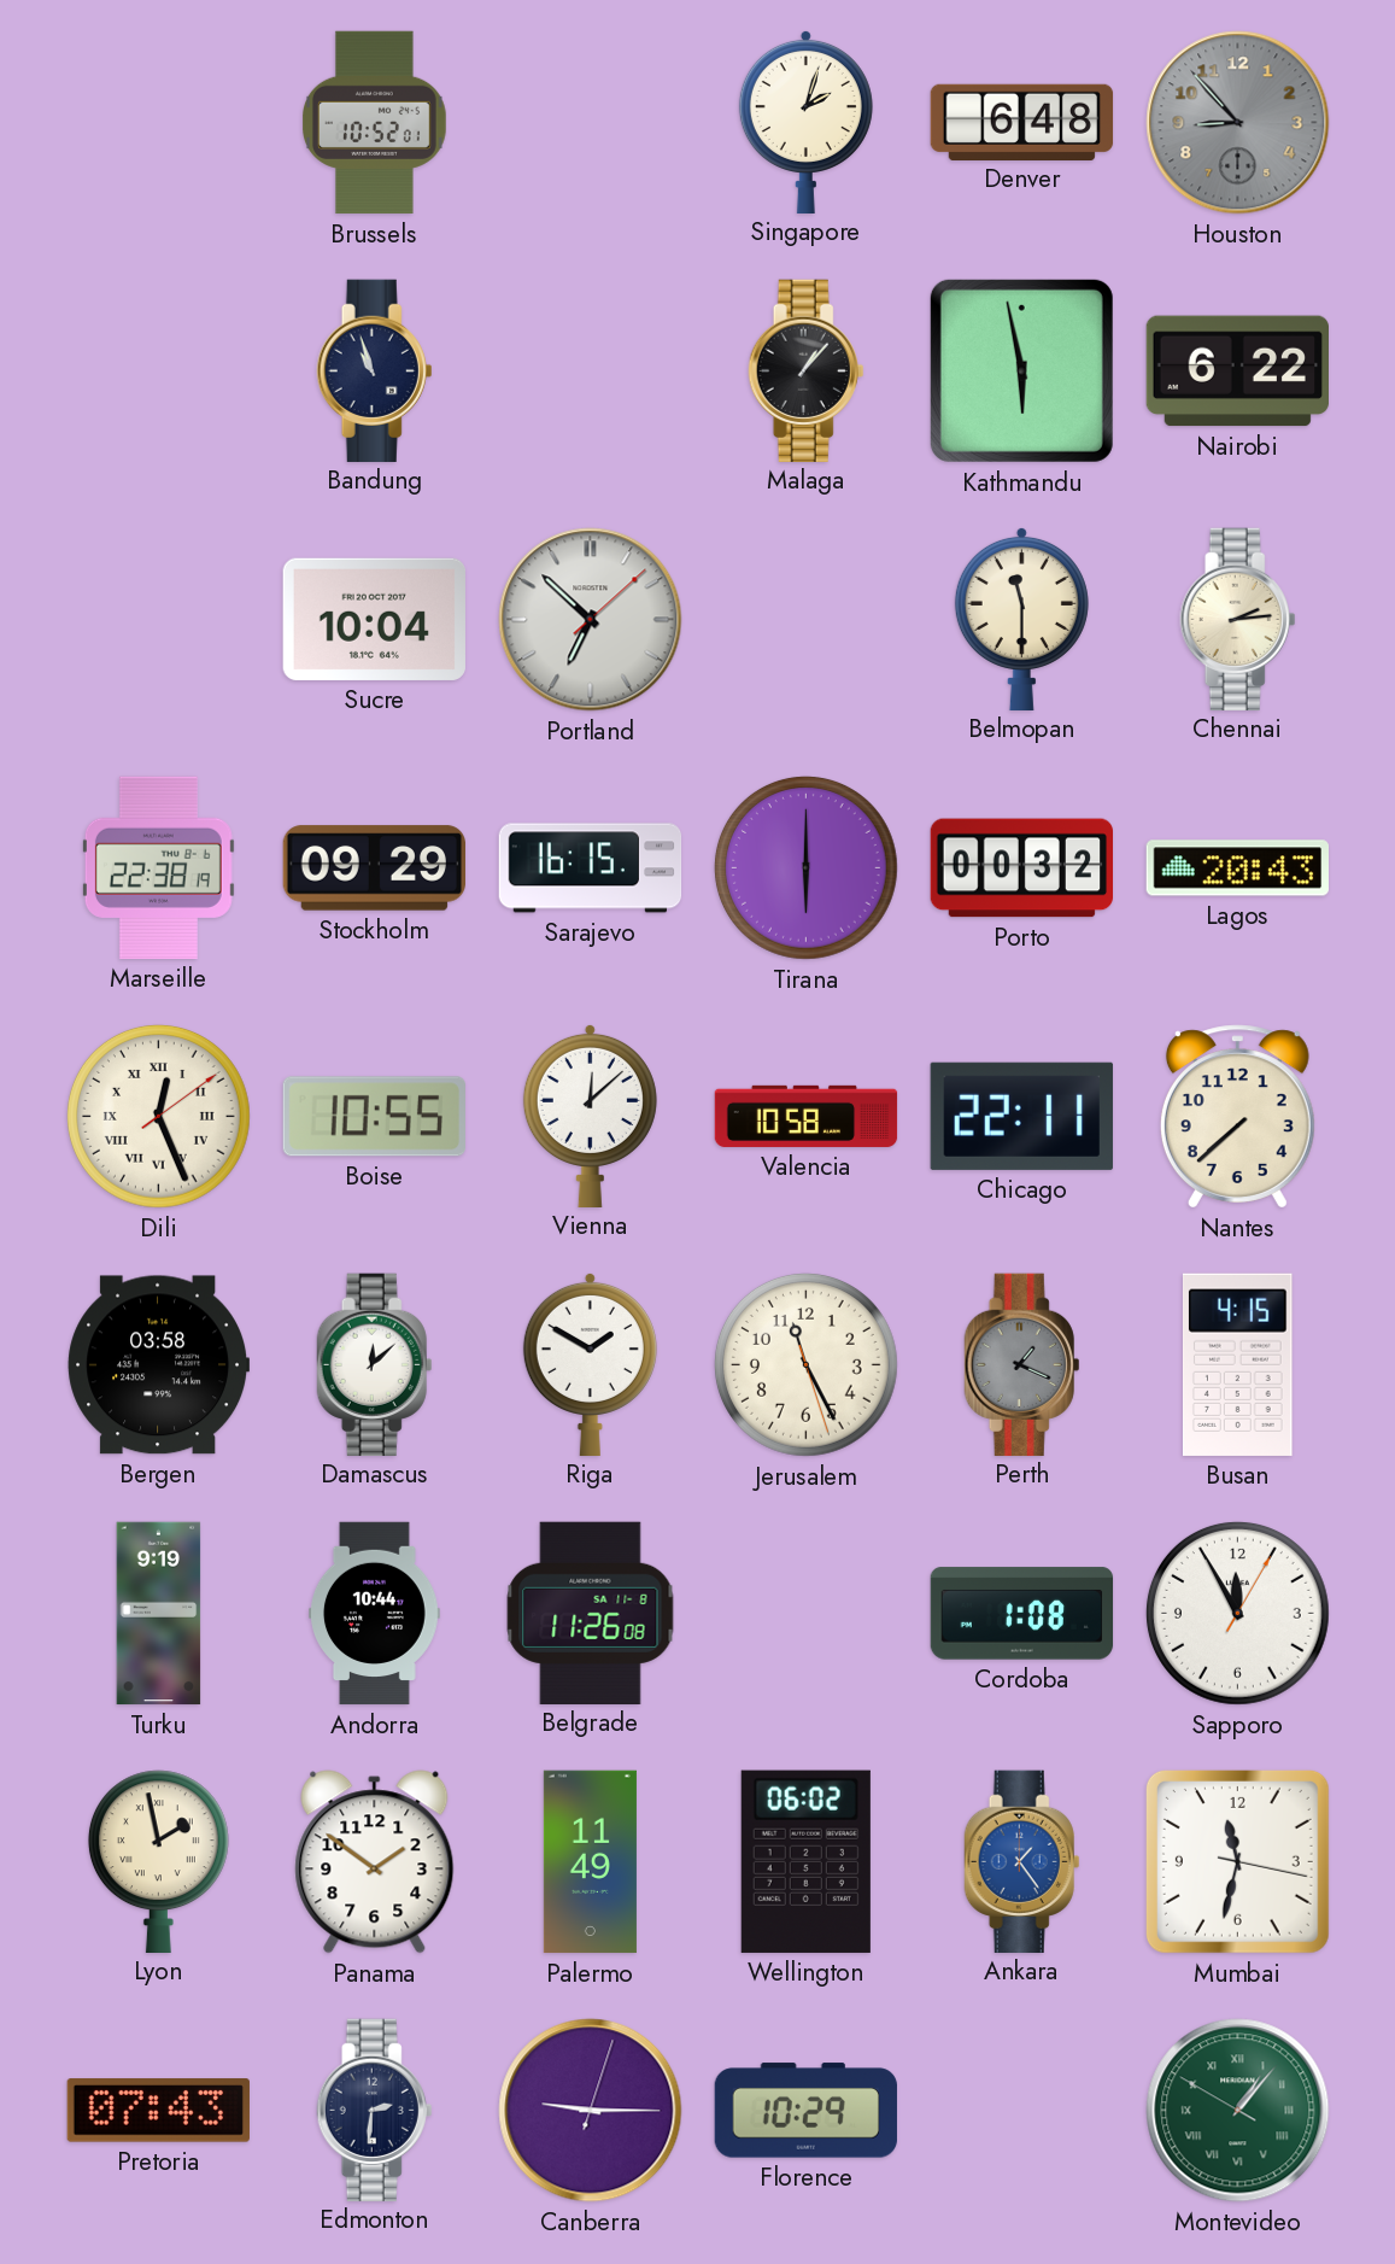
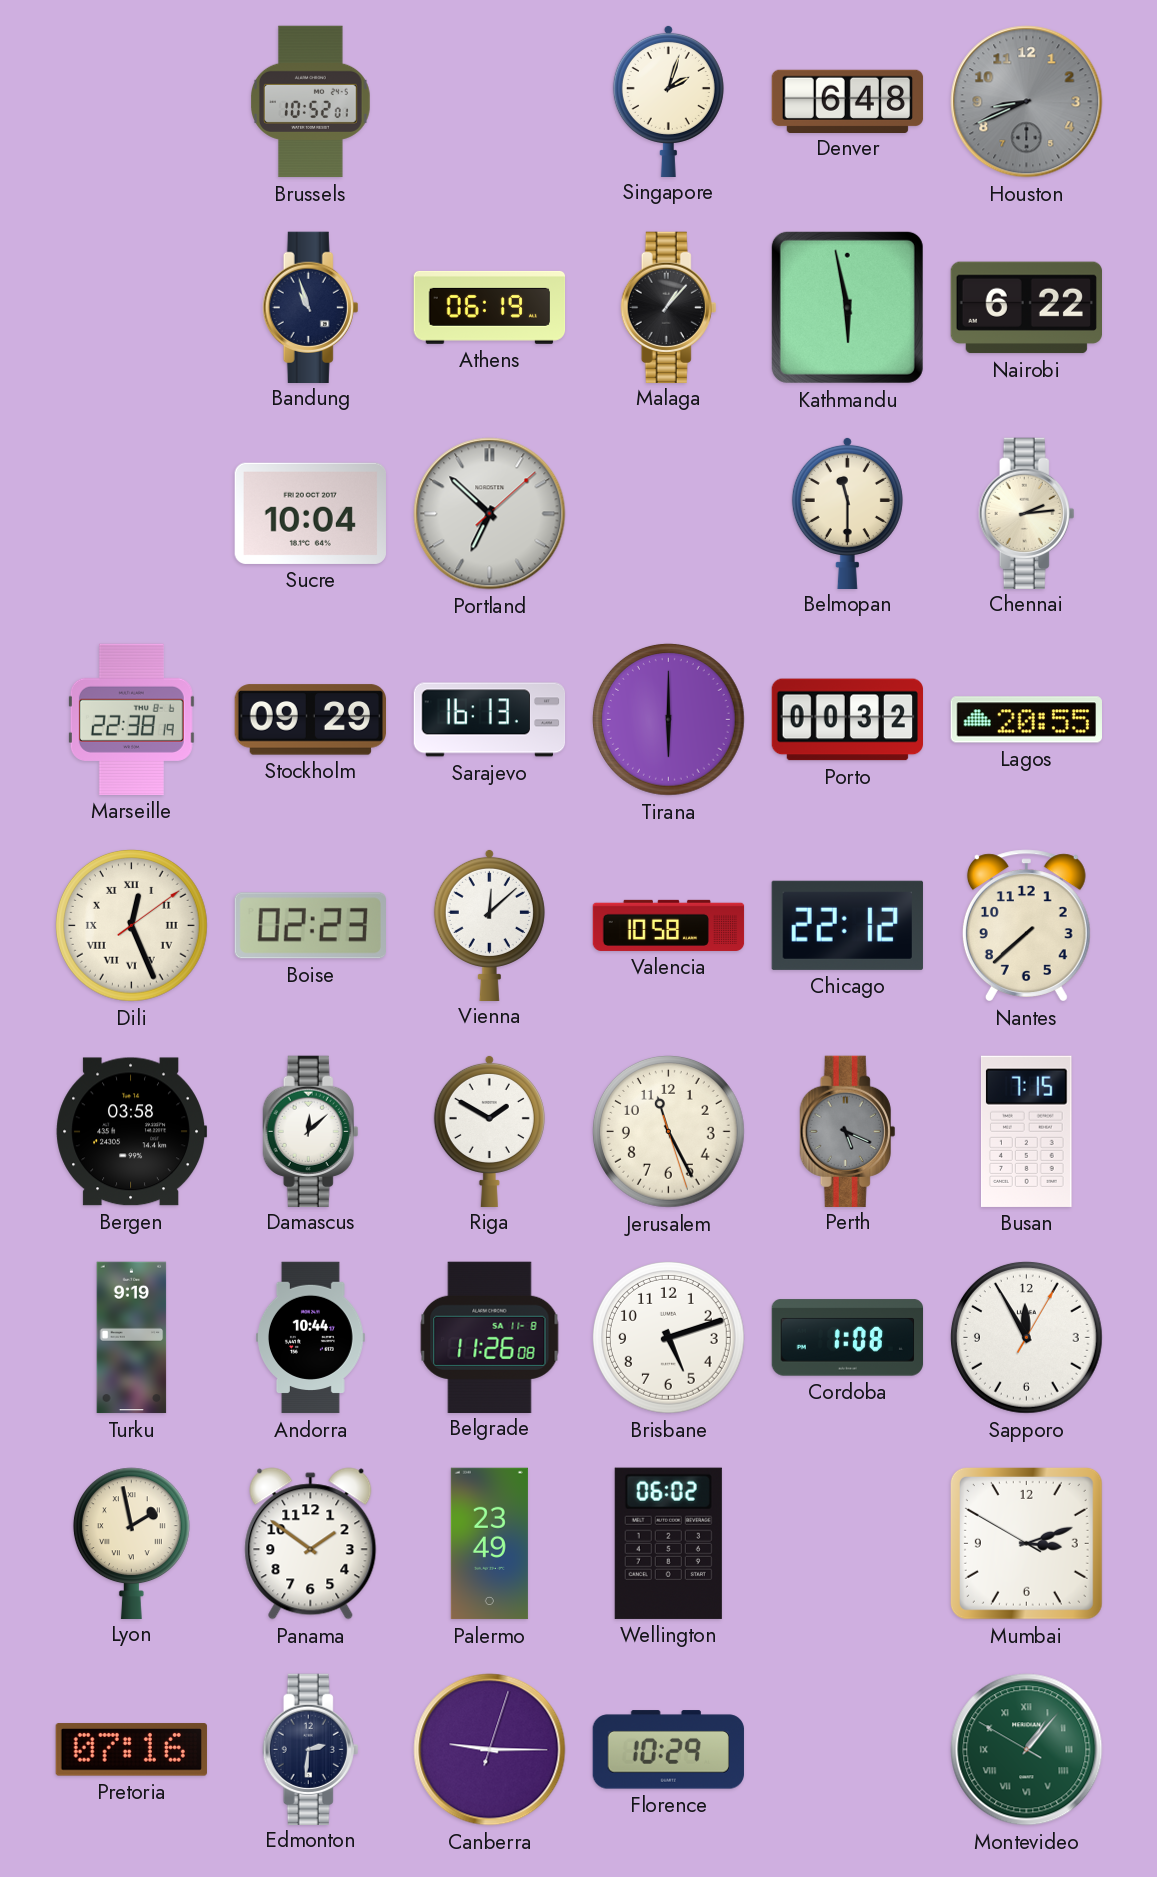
Houston: 8:53 -> 8:41 (1027, 102)
Athens: none -> 06:19 (490, 307)
Sarajevo: 16:15 -> 16:13 (490, 720)
Lagos: 20:43 -> 20:55 (1026, 720)
Boise: 10:55 -> 02:23 (310, 926)
Chicago: 22:11 -> 22:12 (847, 925)
Perth: 1:19 -> 5:19 (848, 1131)
Busan: 4:15 -> 7:15 (1027, 1131)
Brisbane: none -> 5:12 (668, 1337)
Palermo: 11:49 -> 23:49 (489, 1544)
Ankara: 1:24 -> none (1022, 1861)
Mumbai: 11:32 -> 3:11 (1026, 1543)
Pretoria: 07:43 -> 07:16 (131, 1750)
